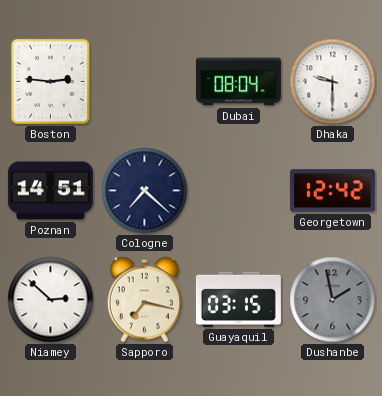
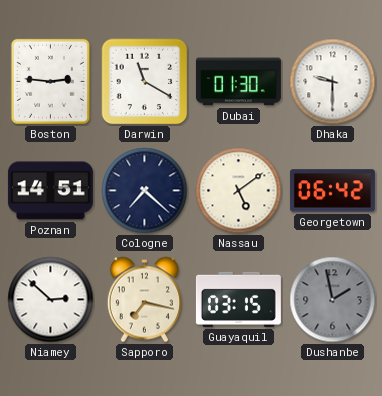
Darwin: none -> 11:20 (145, 82)
Dubai: 08:04 -> 01:30 (238, 82)
Nassau: none -> 5:09 (239, 191)
Georgetown: 12:42 -> 06:42 (332, 191)
